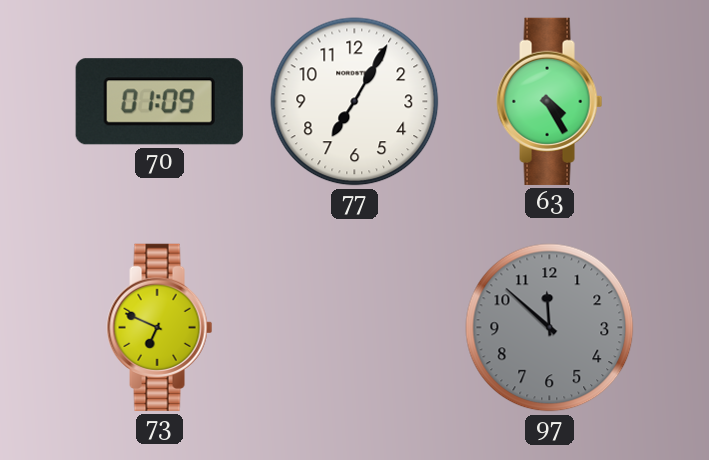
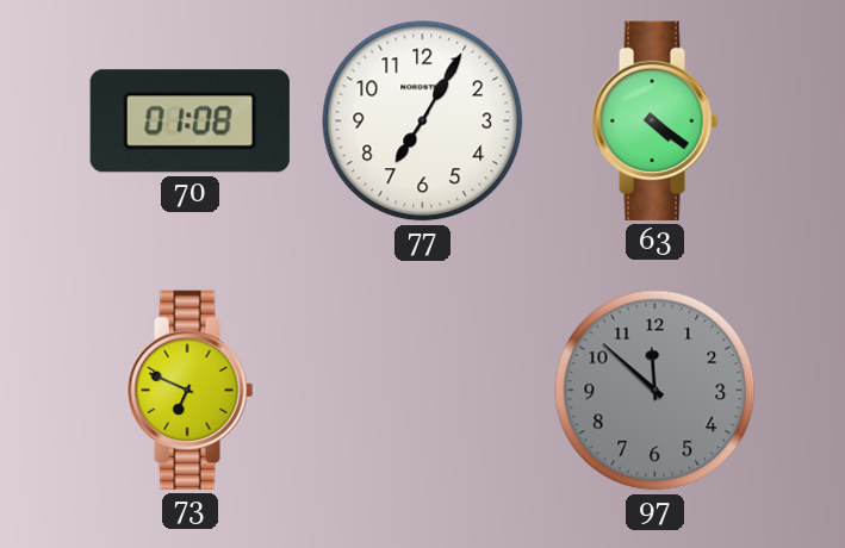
70: 01:09 -> 01:08 (189, 122)
63: 4:25 -> 4:21 (656, 120)
